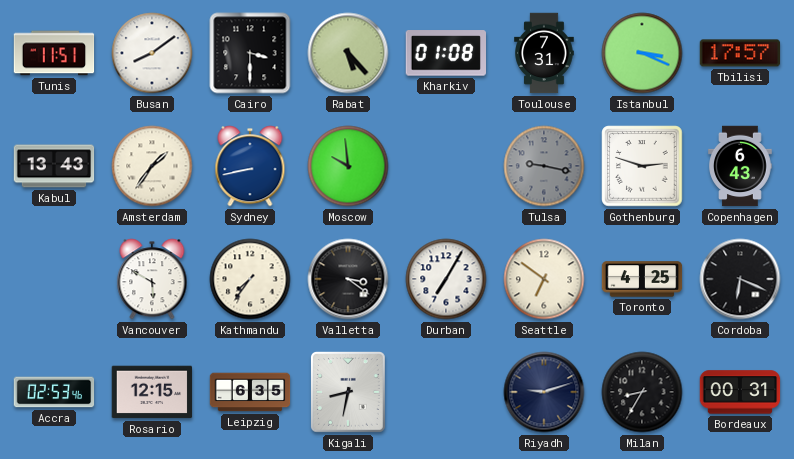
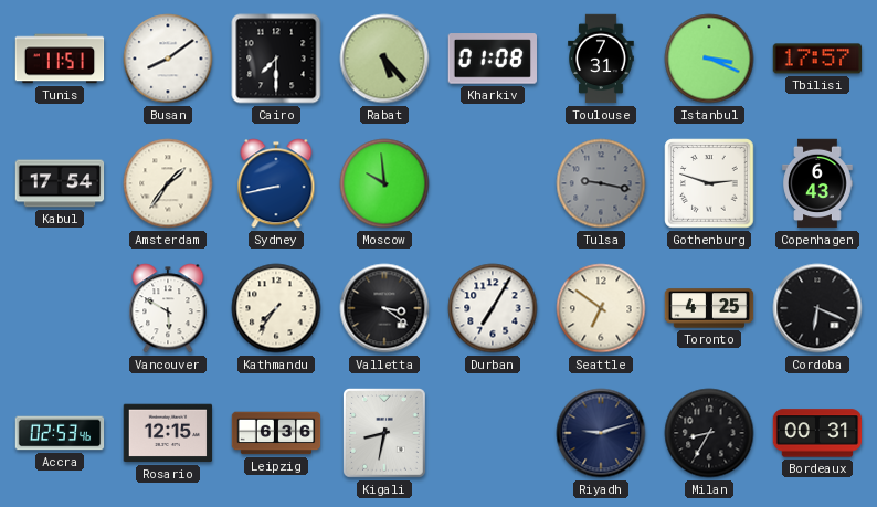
Cairo: 3:30 -> 7:30 (276, 59)
Kabul: 13:43 -> 17:54 (60, 183)
Leipzig: 6:35 -> 6:36 (276, 433)
